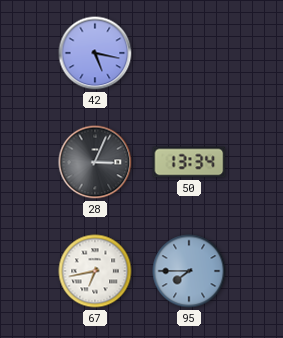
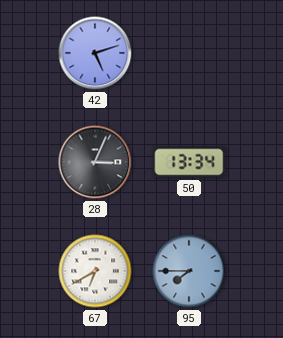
42: 5:17 -> 5:12 (95, 53)
67: 6:43 -> 6:40 (95, 271)
